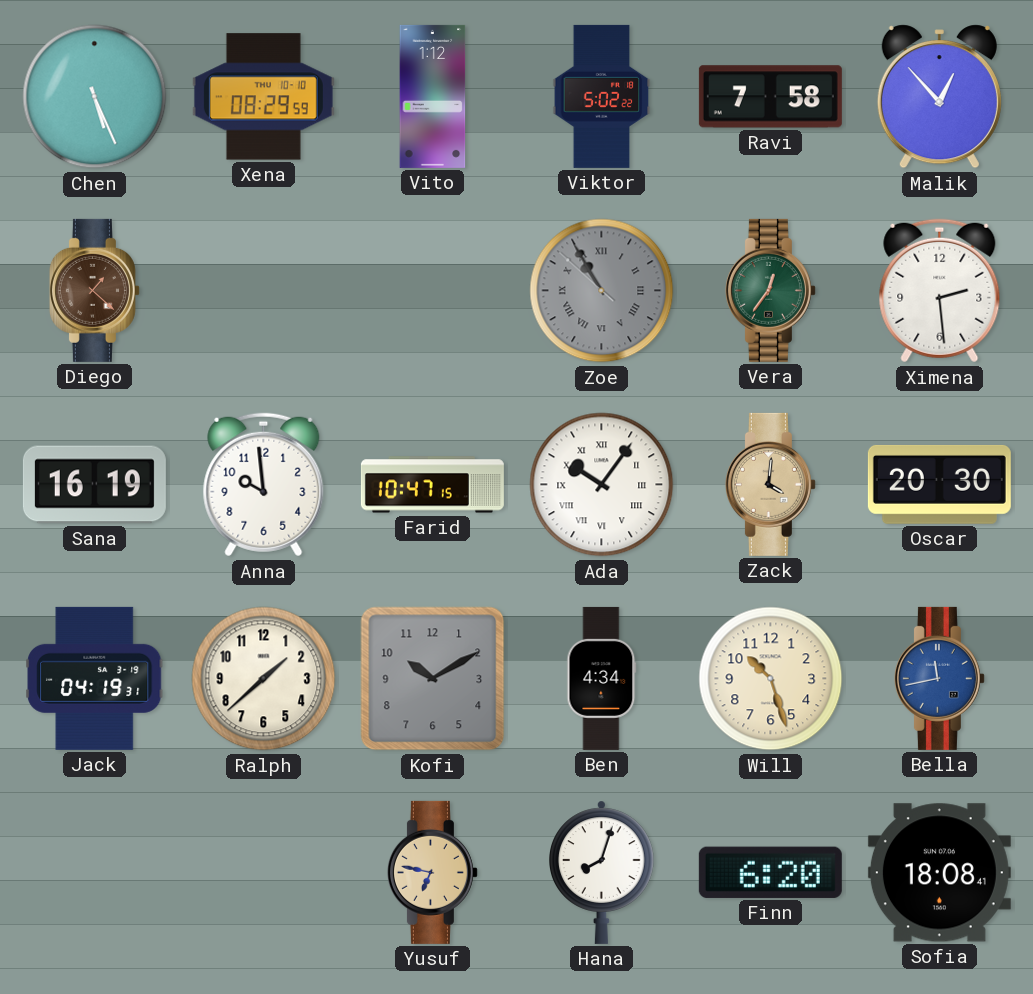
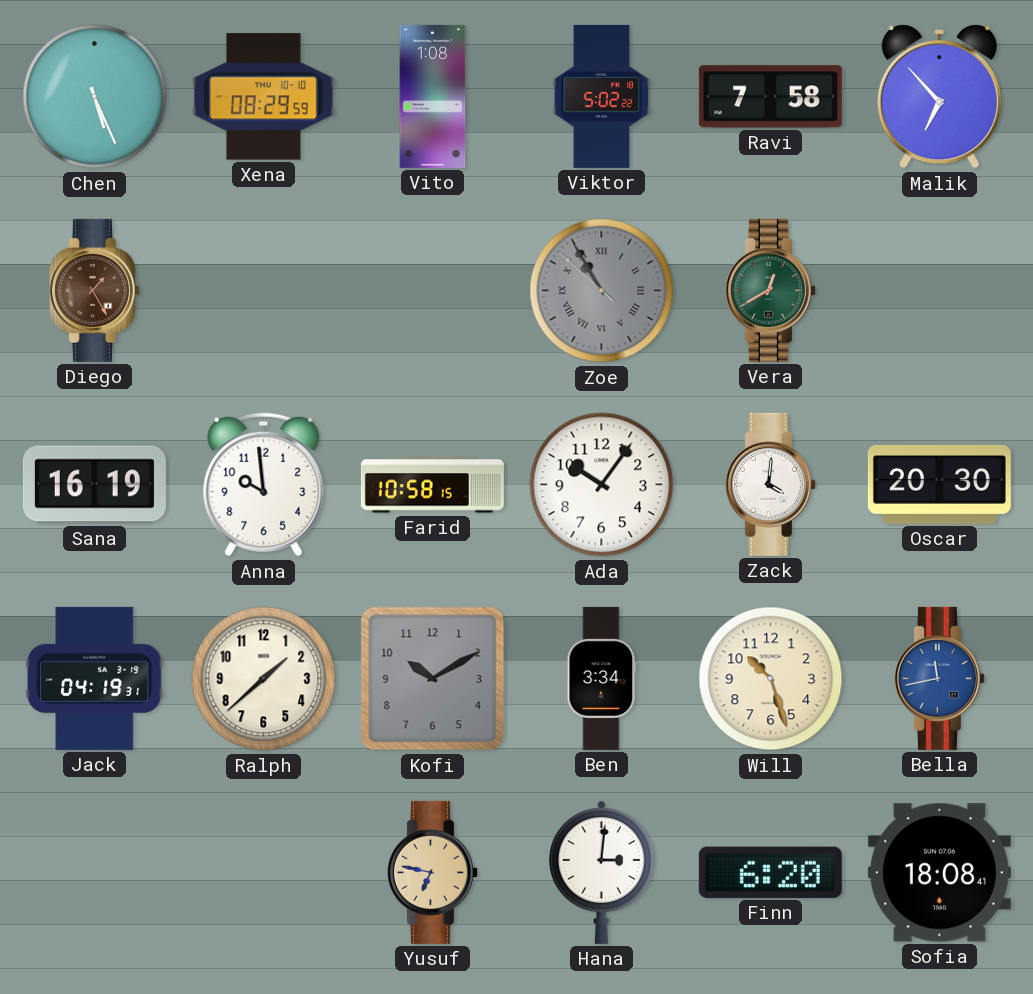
Vito: 1:12 -> 1:08 (433, 96)
Malik: 12:53 -> 6:53 (939, 97)
Diego: 1:22 -> 1:25 (94, 290)
Vera: 12:36 -> 12:40 (770, 290)
Ximena: 2:29 -> none (940, 291)
Farid: 10:47 -> 10:58 (432, 485)
Ada numerals: Roman -> Arabic (602, 485)
Zack dial: champagne -> white (770, 484)
Ben: 4:34 -> 3:34 (602, 678)
Hana: 8:03 -> 3:01 (602, 872)
